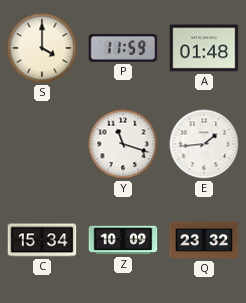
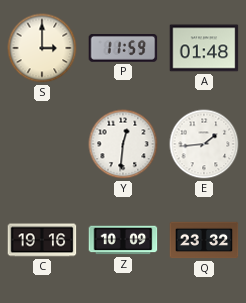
S: 4:00 -> 3:00 (42, 48)
Y: 11:18 -> 12:31 (123, 144)
C: 15:34 -> 19:16 (42, 240)
